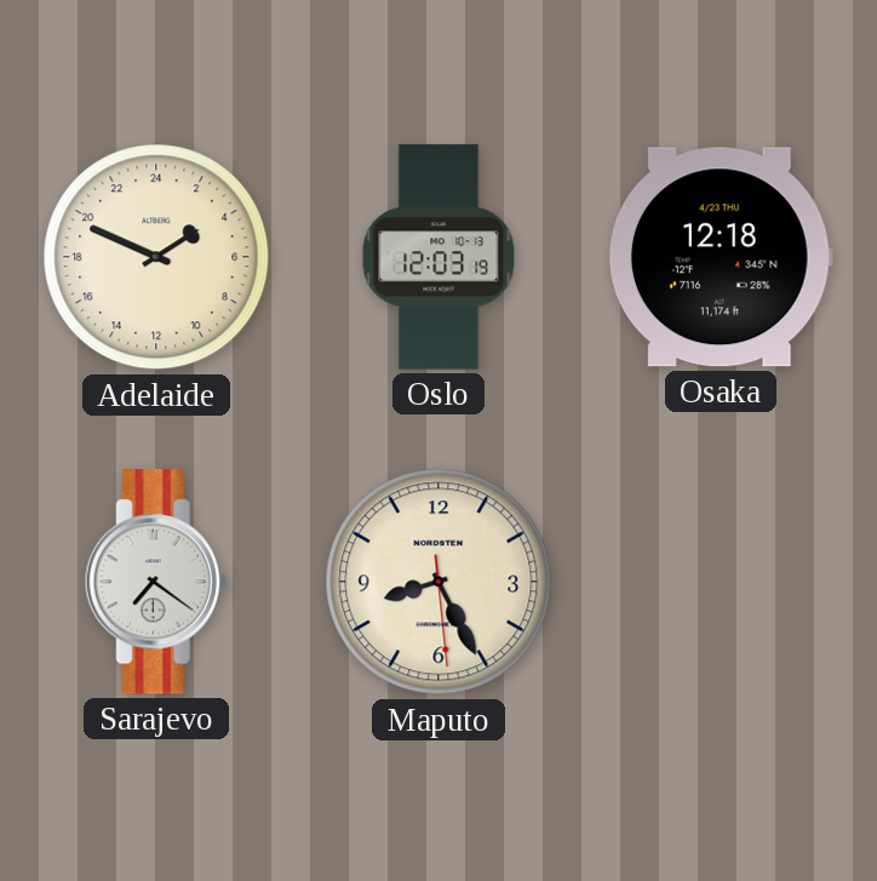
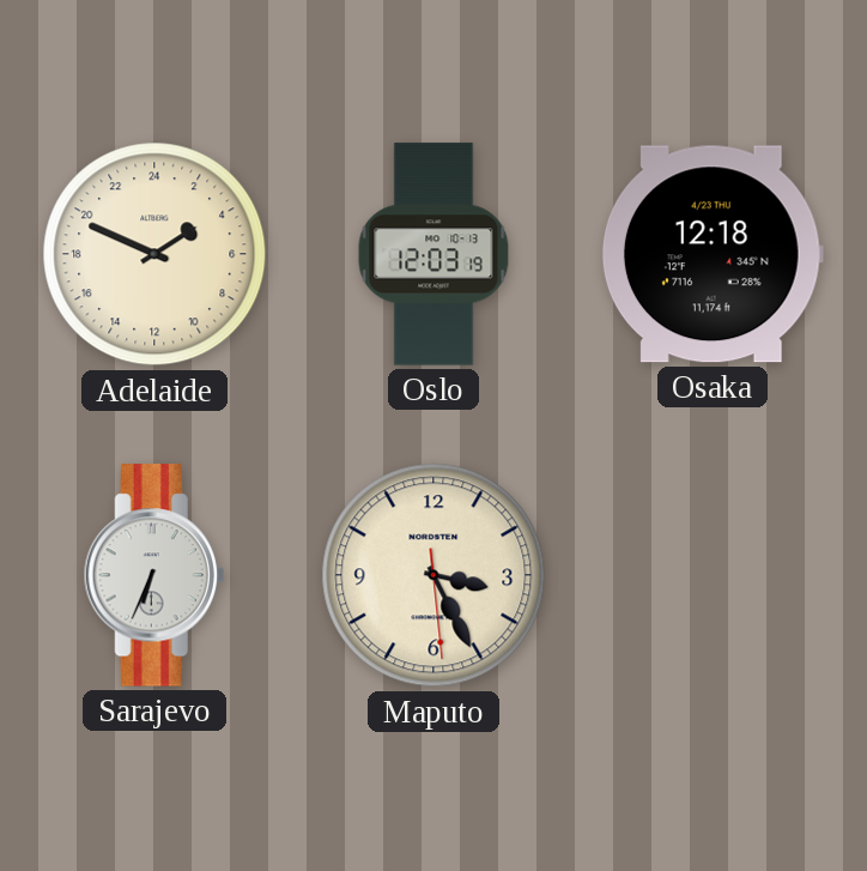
Sarajevo: 7:21 -> 6:34 (154, 575)
Maputo: 8:25 -> 3:25 (433, 575)
